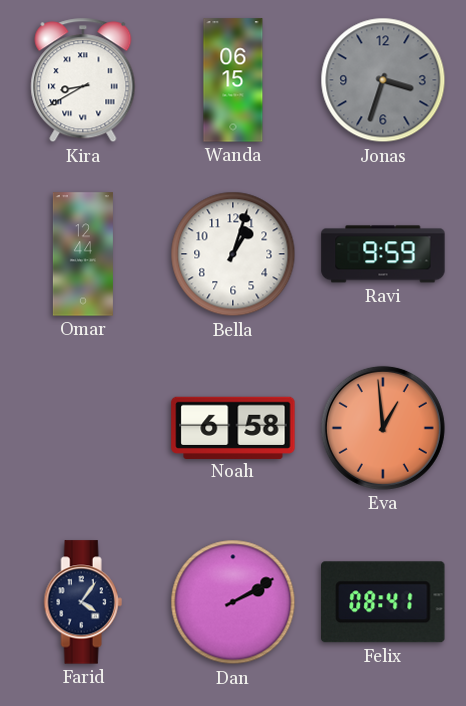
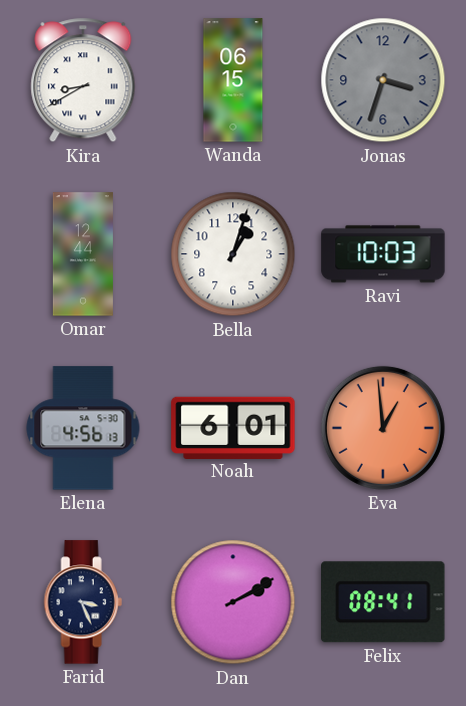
Ravi: 9:59 -> 10:03 (383, 254)
Elena: none -> 4:56 (83, 428)
Noah: 6:58 -> 6:01 (233, 427)
Farid: 4:06 -> 3:26 (83, 602)
